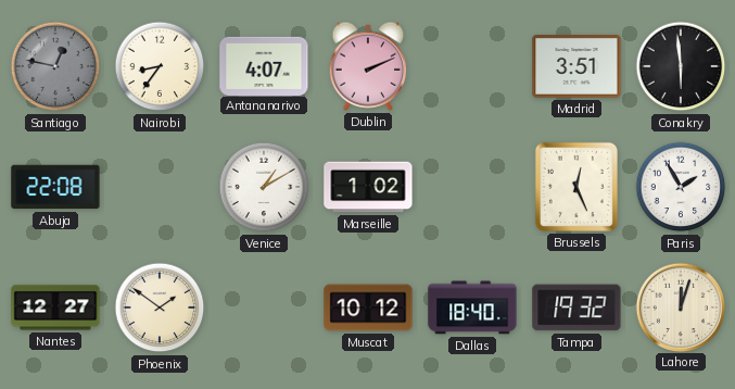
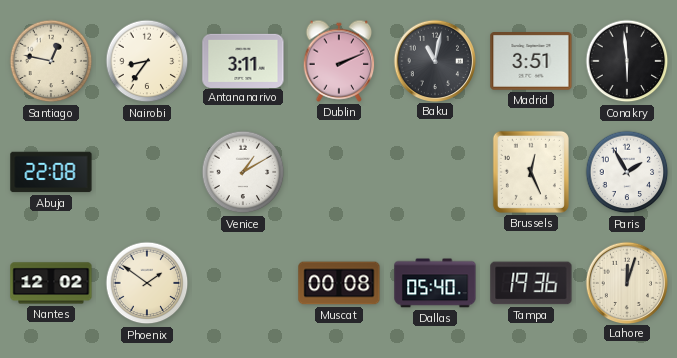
Santiago dial: grey -> cream (51, 61)
Antananarivo: 4:07 -> 3:11 (243, 60)
Baku: none -> 11:02 (434, 60)
Marseille: 1:02 -> none (368, 187)
Nantes: 12:27 -> 12:02 (51, 283)
Muscat: 10:12 -> 00:08 (339, 283)
Dallas: 18:40 -> 05:40 (435, 283)
Tampa: 19:32 -> 19:36 (531, 283)
